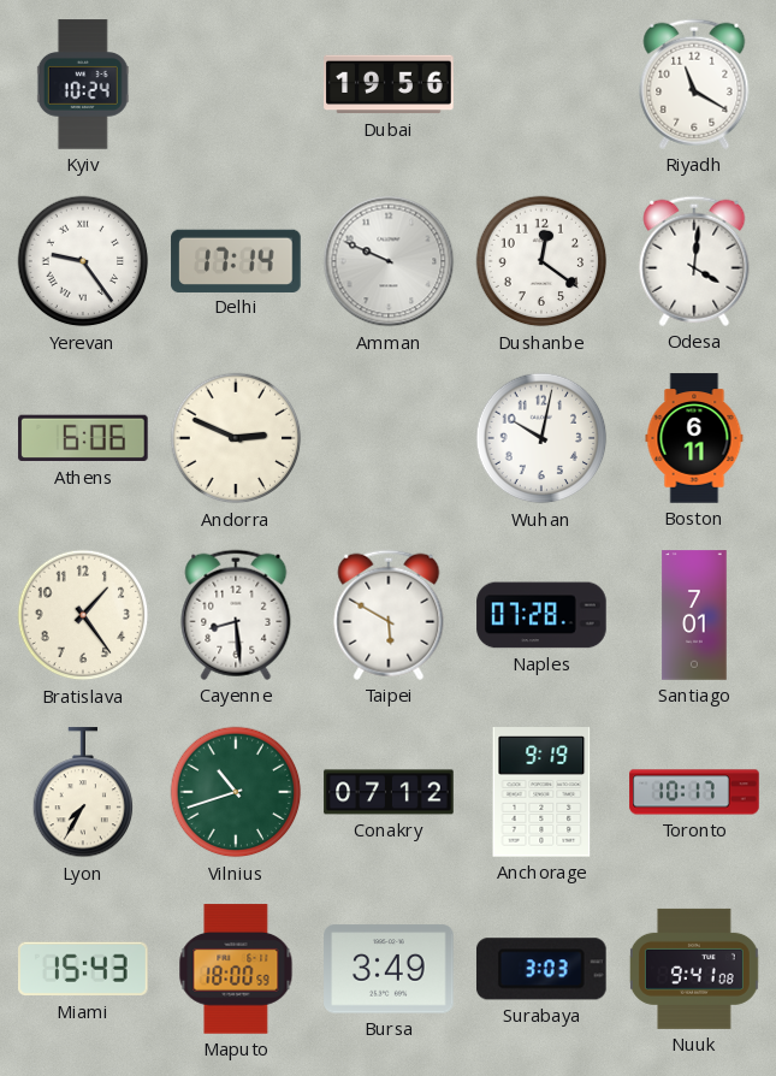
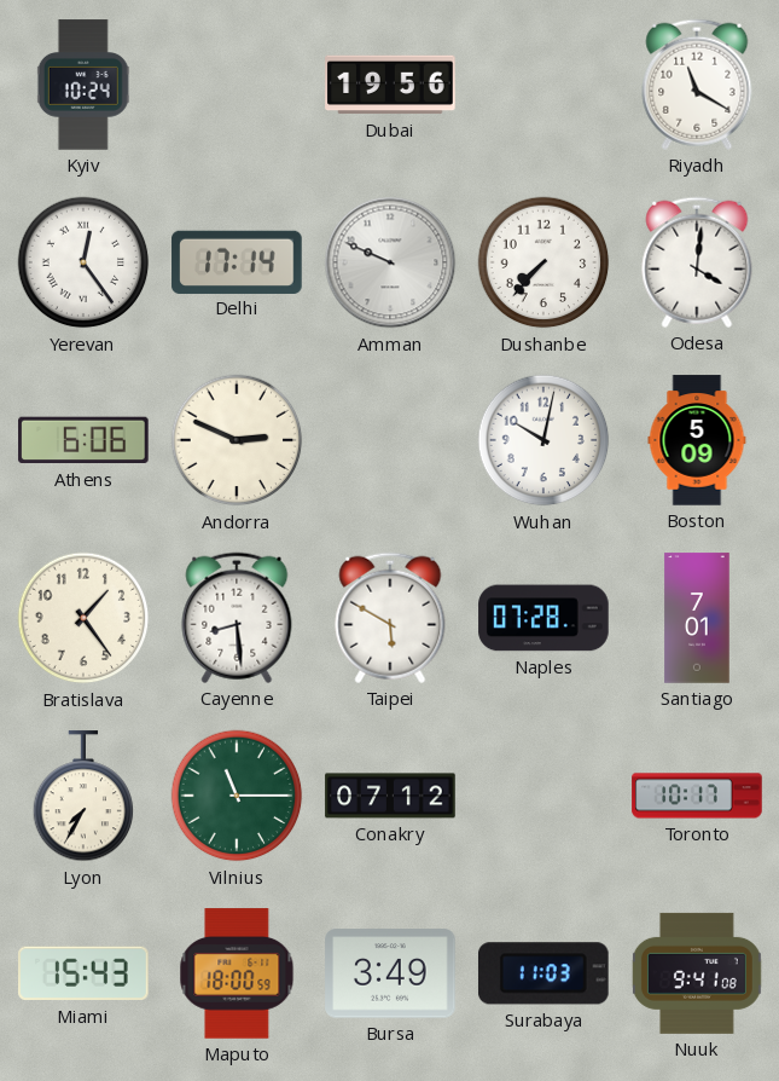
Yerevan: 9:24 -> 12:24 (83, 262)
Dushanbe: 12:21 -> 7:37 (543, 262)
Boston: 6:11 -> 5:09 (697, 440)
Vilnius: 10:42 -> 11:15 (237, 796)
Anchorage: 9:19 -> none (541, 792)
Surabaya: 3:03 -> 11:03 (543, 973)
